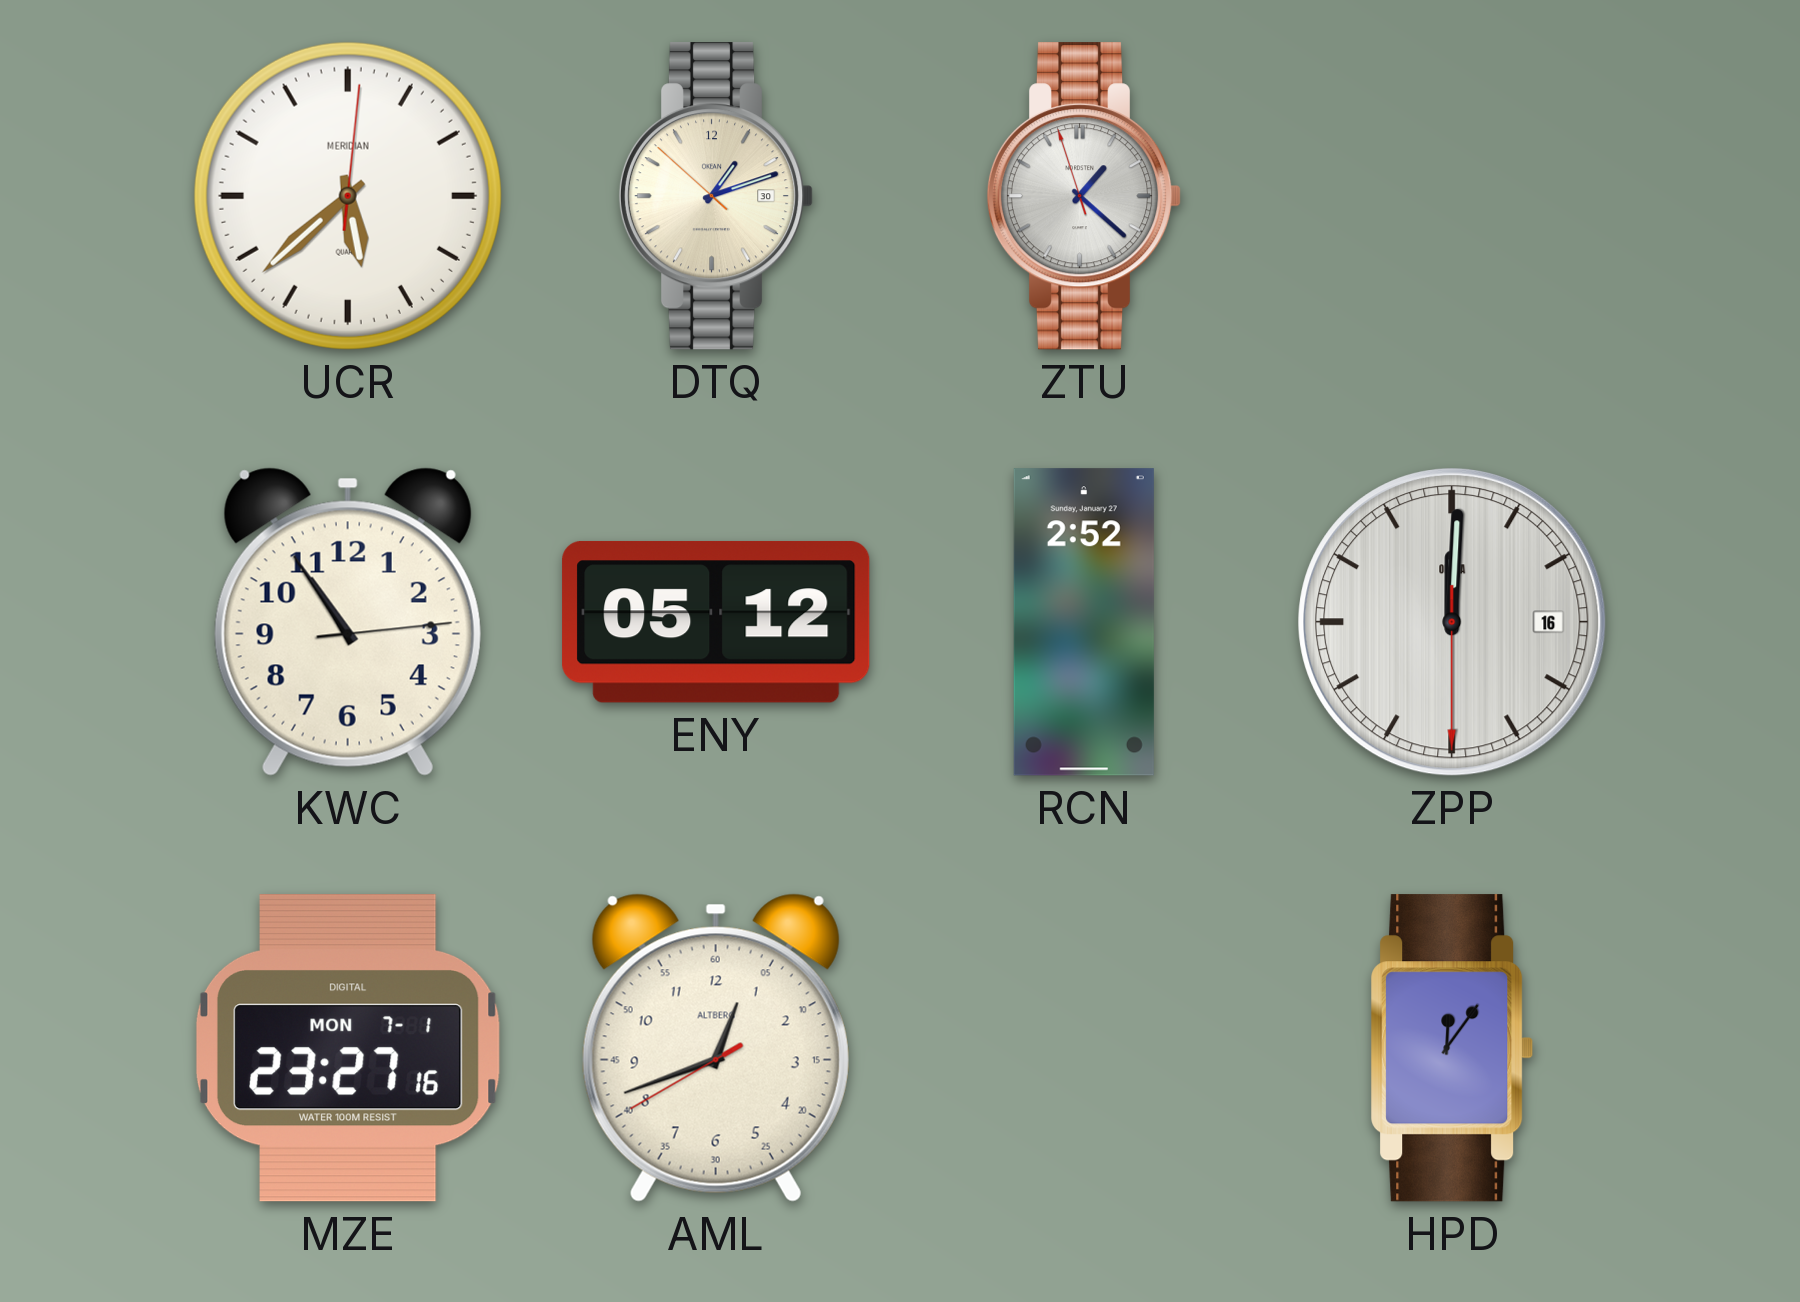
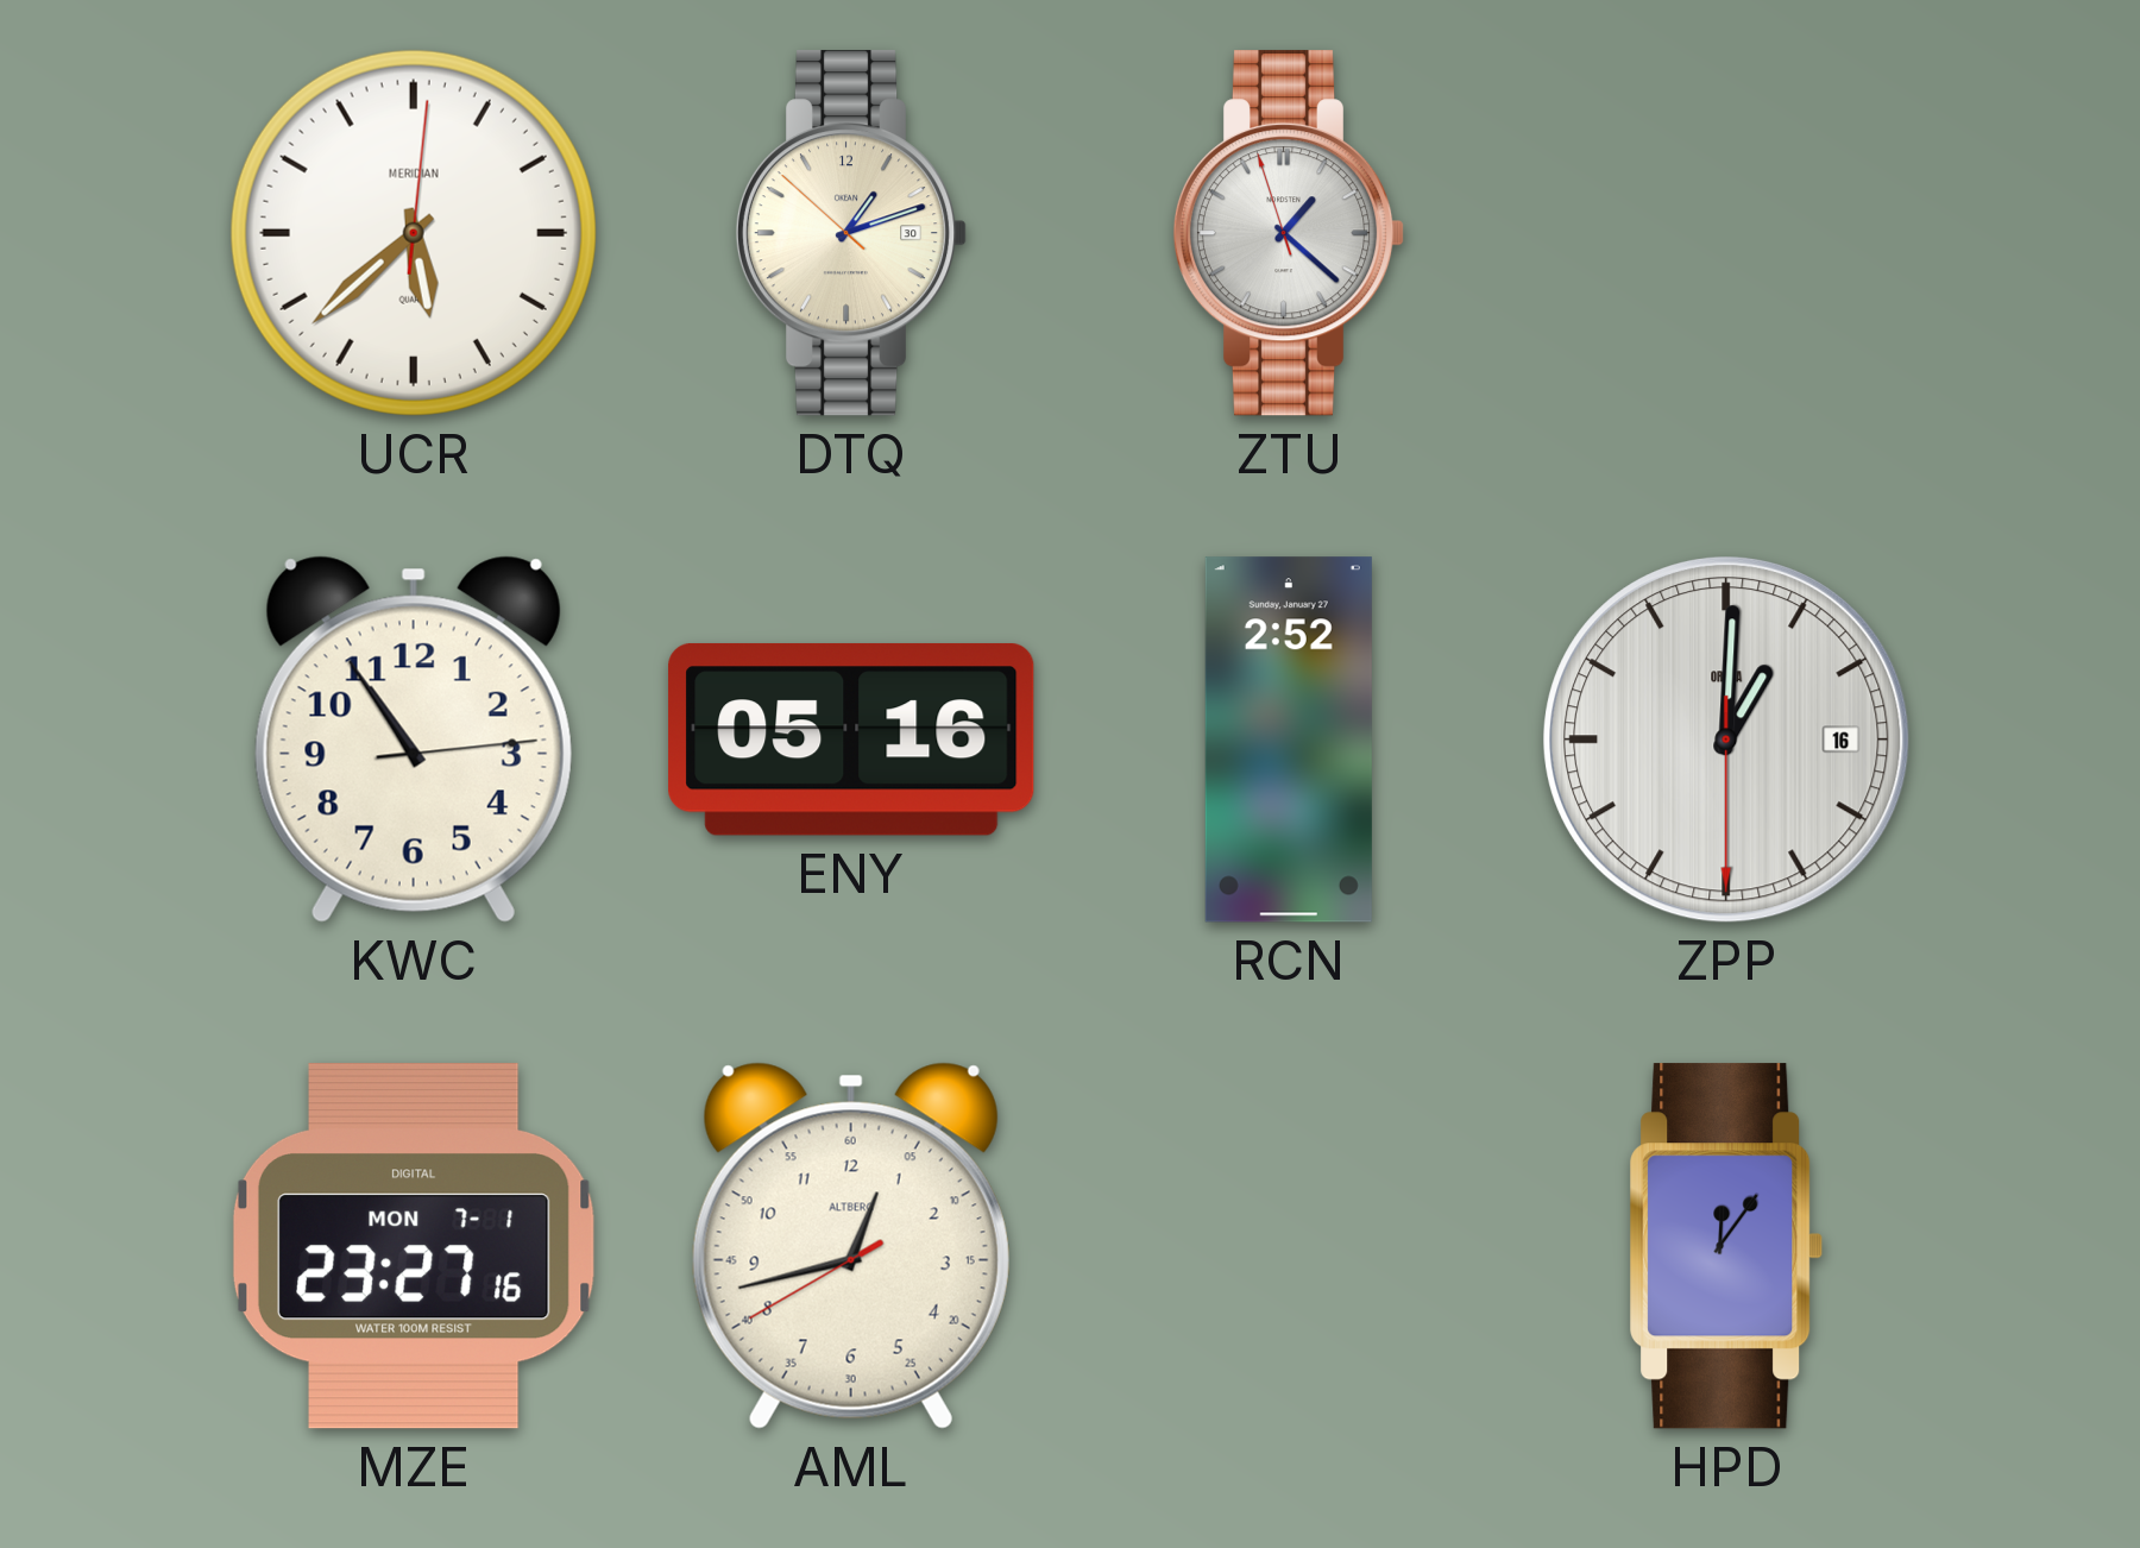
ENY: 05:12 -> 05:16 (851, 740)
ZPP: 12:00 -> 1:00 (1726, 740)
AML: 12:41 -> 12:42 (851, 1246)
